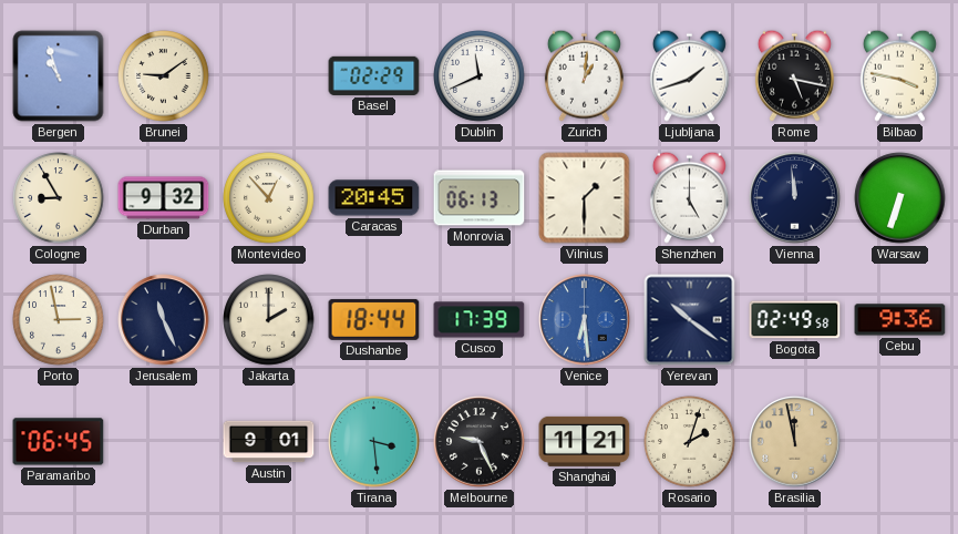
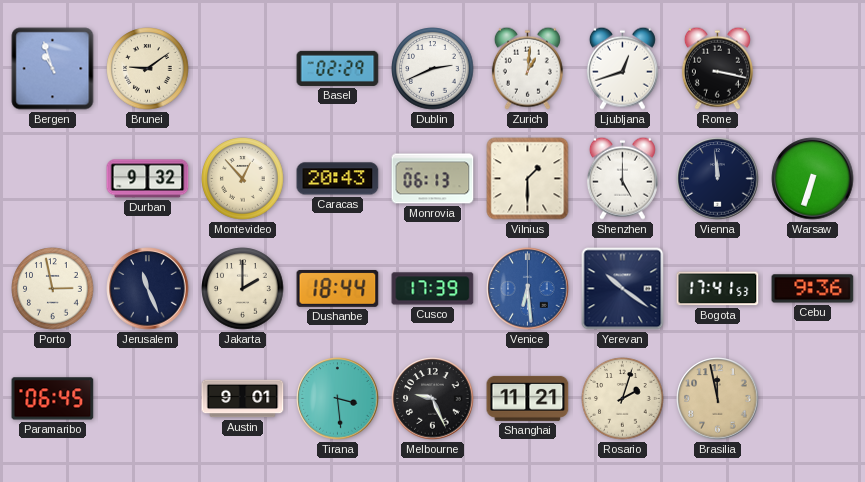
Dublin: 11:41 -> 2:41 (433, 69)
Ljubljana: 1:42 -> 12:42 (622, 68)
Rome: 5:17 -> 3:17 (717, 68)
Bilbao: 3:47 -> none (899, 75)
Cologne: 8:55 -> none (59, 198)
Caracas: 20:45 -> 20:43 (338, 179)
Bogota: 02:49 -> 17:41 (718, 289)
